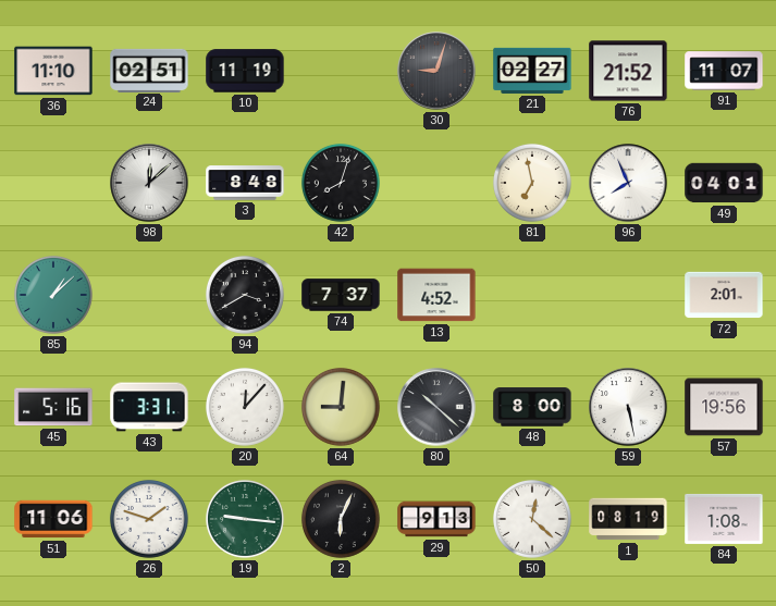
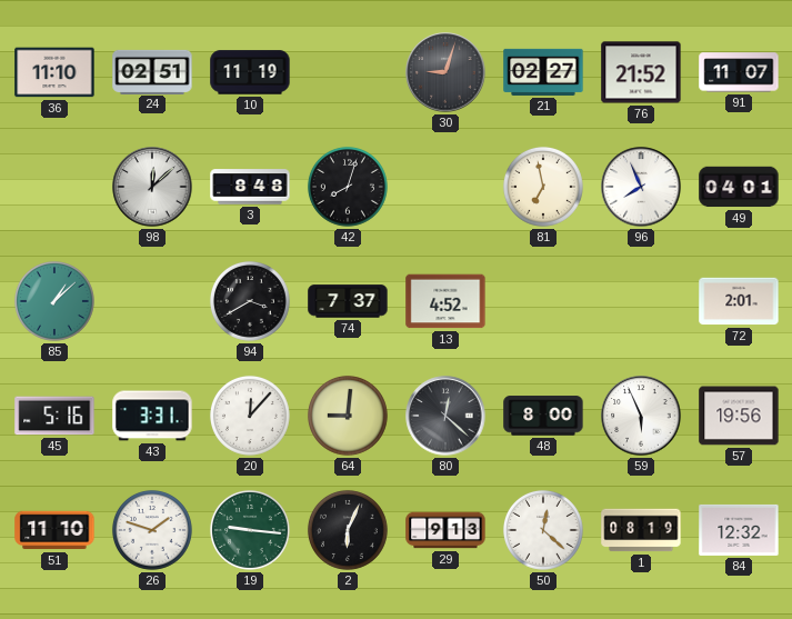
80: 10:22 -> 12:22 (445, 416)
59: 5:28 -> 5:56 (641, 416)
51: 11:06 -> 11:10 (54, 530)
84: 1:08 -> 12:32 (739, 530)
